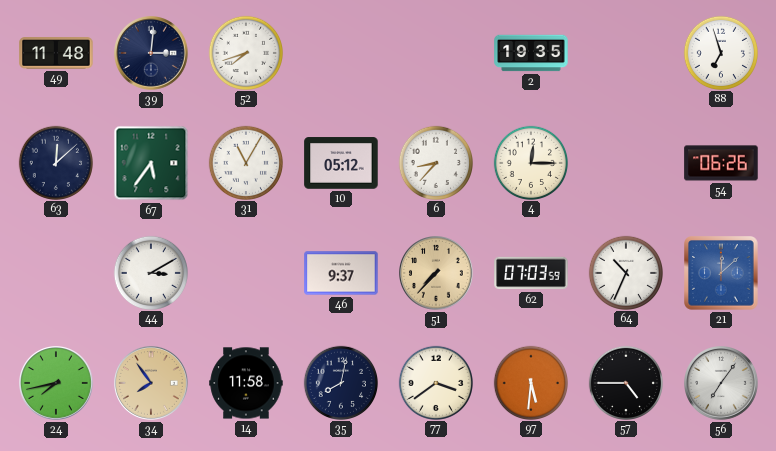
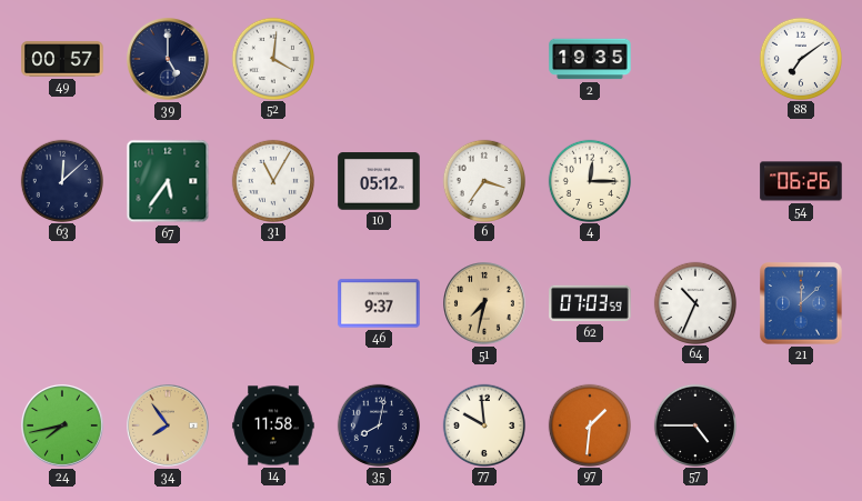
49: 11:48 -> 00:57 (62, 59)
39: 3:01 -> 5:00 (169, 60)
52: 7:42 -> 4:01 (272, 58)
88: 6:57 -> 7:09 (800, 58)
6: 8:37 -> 3:36 (483, 180)
44: 3:10 -> none (150, 272)
51: 7:37 -> 7:32 (485, 304)
77: 3:39 -> 9:59 (483, 424)
97: 5:31 -> 1:31 (589, 424)
56: 7:06 -> none (722, 384)
